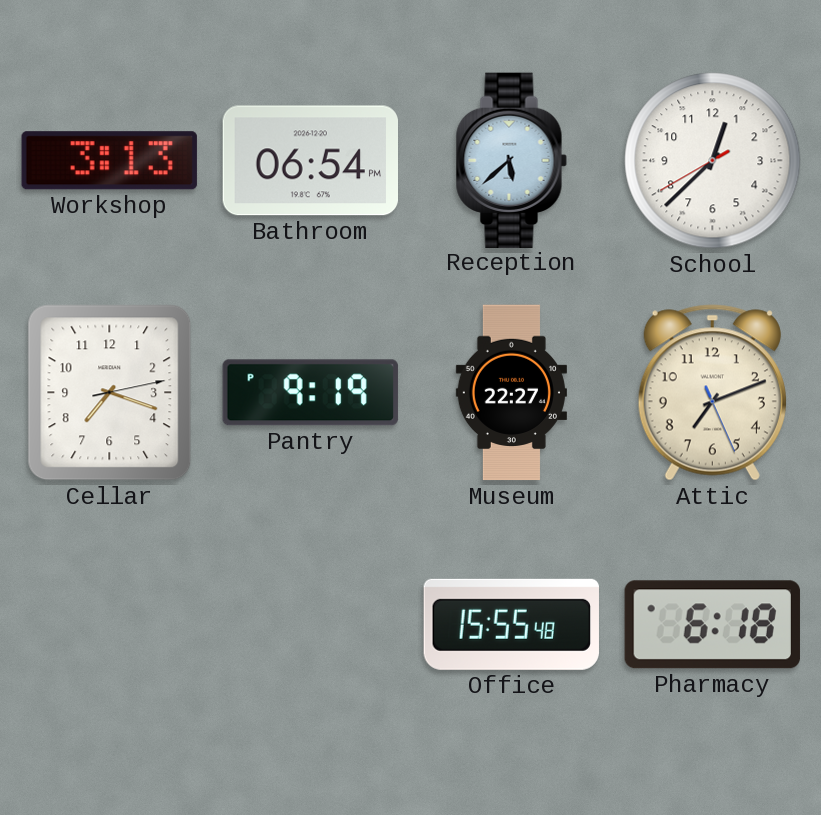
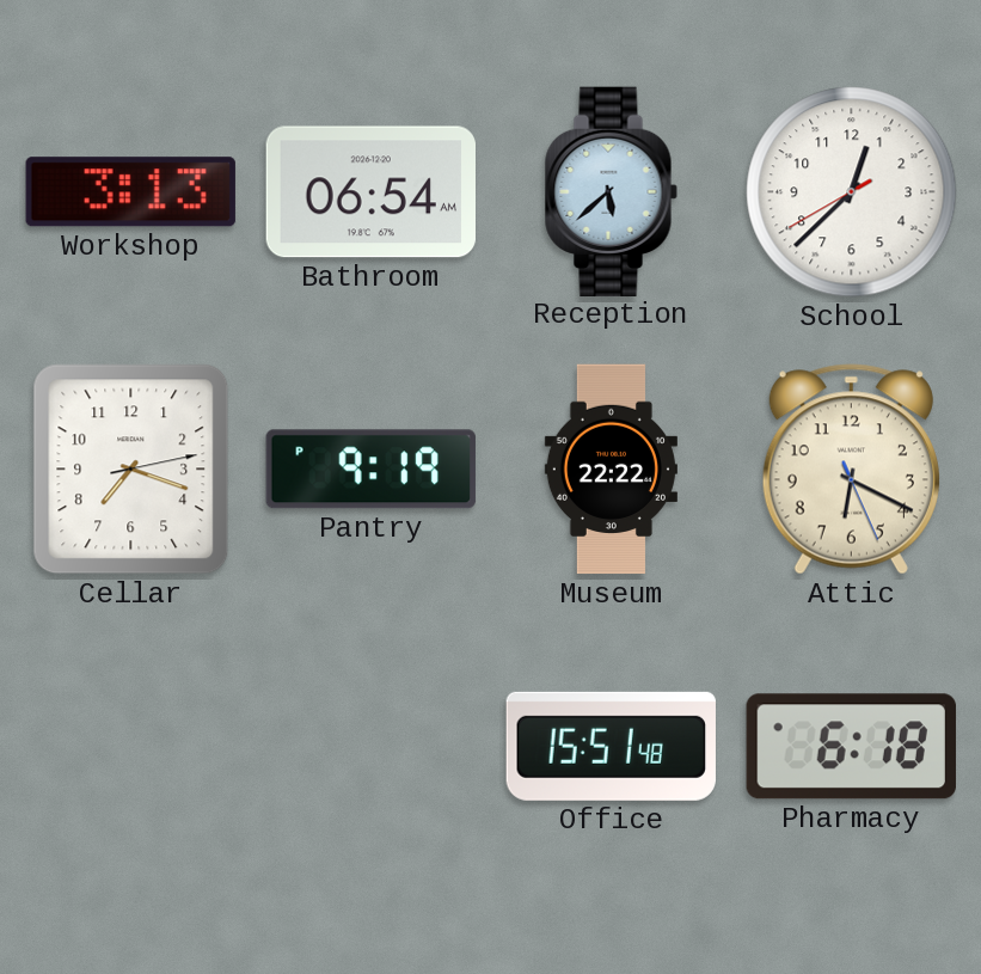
Bathroom: 06:54 PM -> 06:54 AM (370, 192)
Museum: 22:27 -> 22:22 (611, 470)
Attic: 7:11 -> 6:19 (851, 470)
Office: 15:55 -> 15:51 (611, 746)
